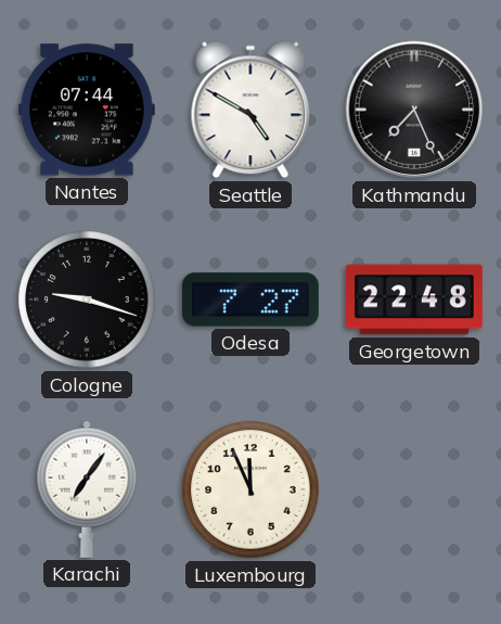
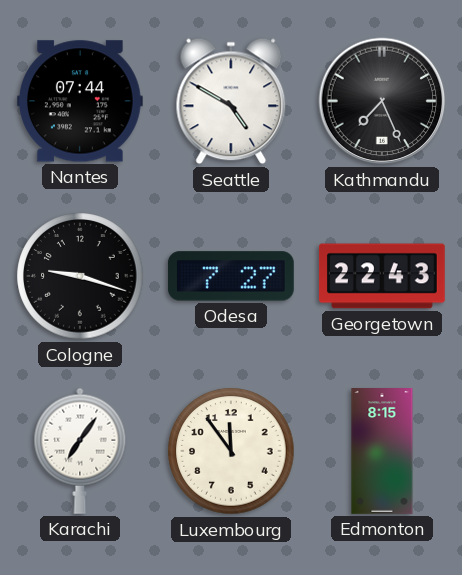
Georgetown: 22:48 -> 22:43 (382, 276)
Luxembourg: 11:56 -> 11:54 (231, 451)
Edmonton: none -> 8:15 (382, 452)
